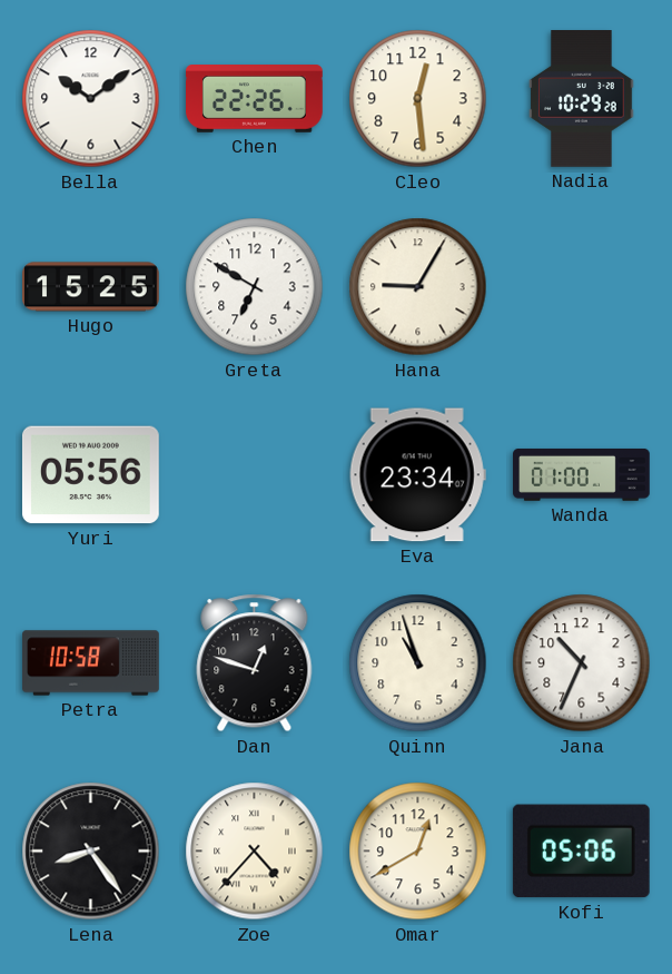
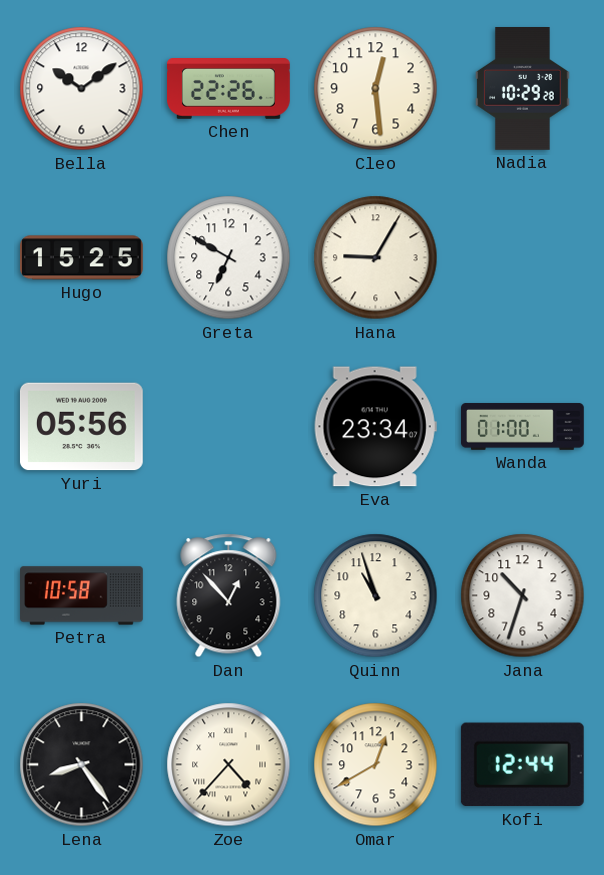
Dan: 12:48 -> 12:53 (229, 596)
Jana: 10:34 -> 10:33 (523, 596)
Kofi: 05:06 -> 12:44 (522, 765)
